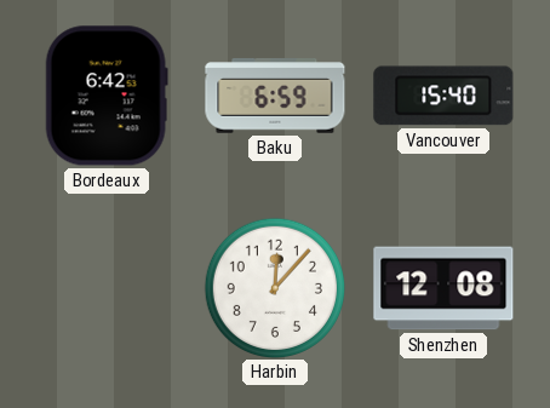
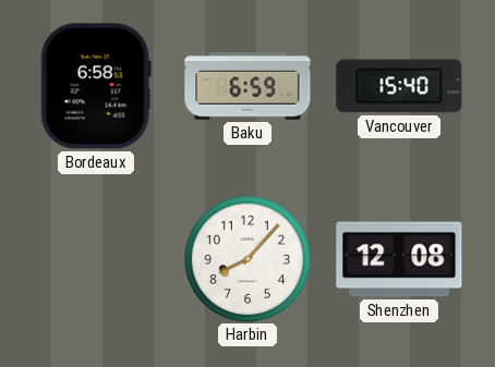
Bordeaux: 6:42 -> 6:58 (96, 86)
Harbin: 12:07 -> 8:07 (246, 258)
